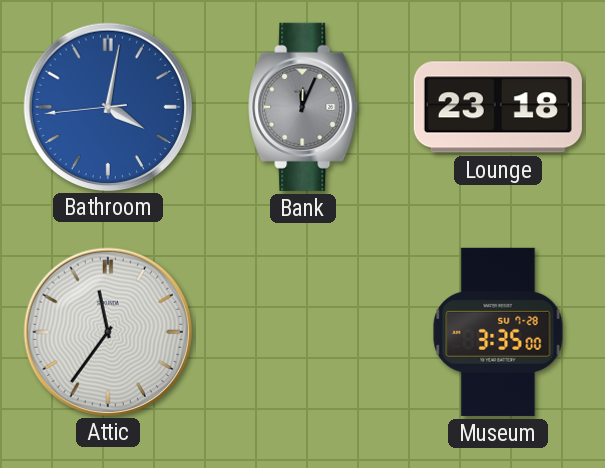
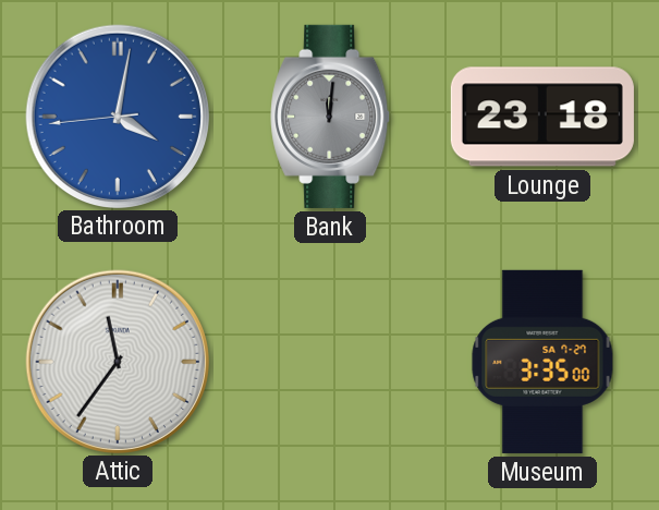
Bank: 12:04 -> 12:01 (331, 117)
Museum date: SU 7-28 -> SA 7-27 (542, 362)
